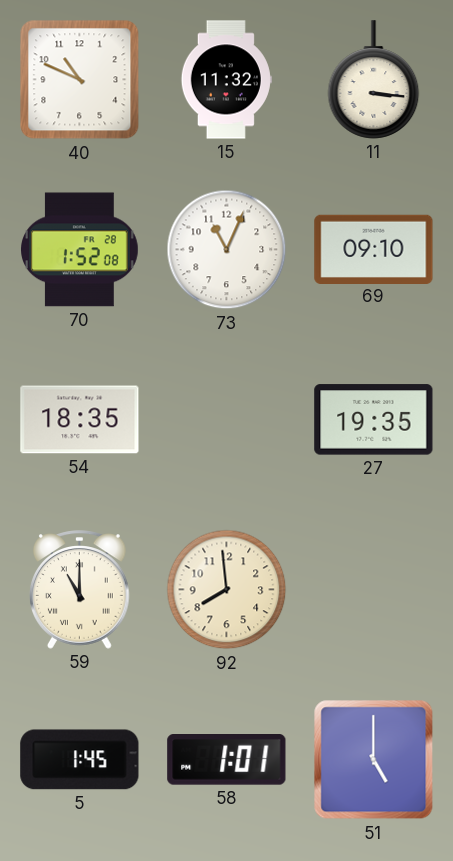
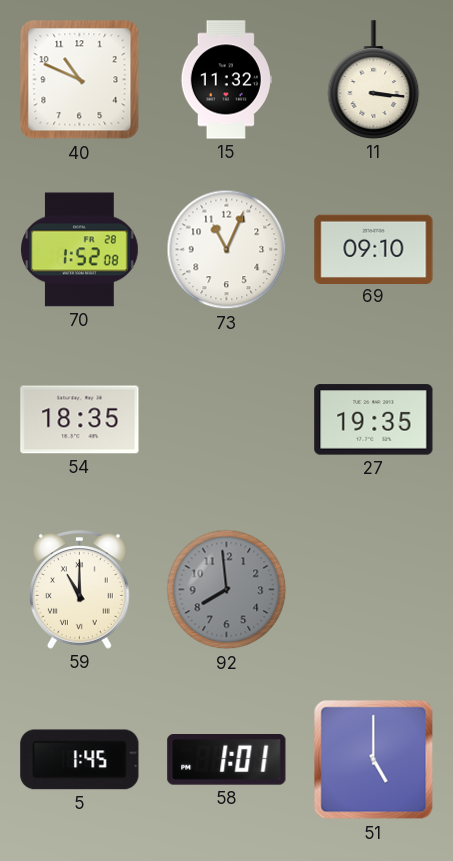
92 dial: cream -> grey (227, 590)
